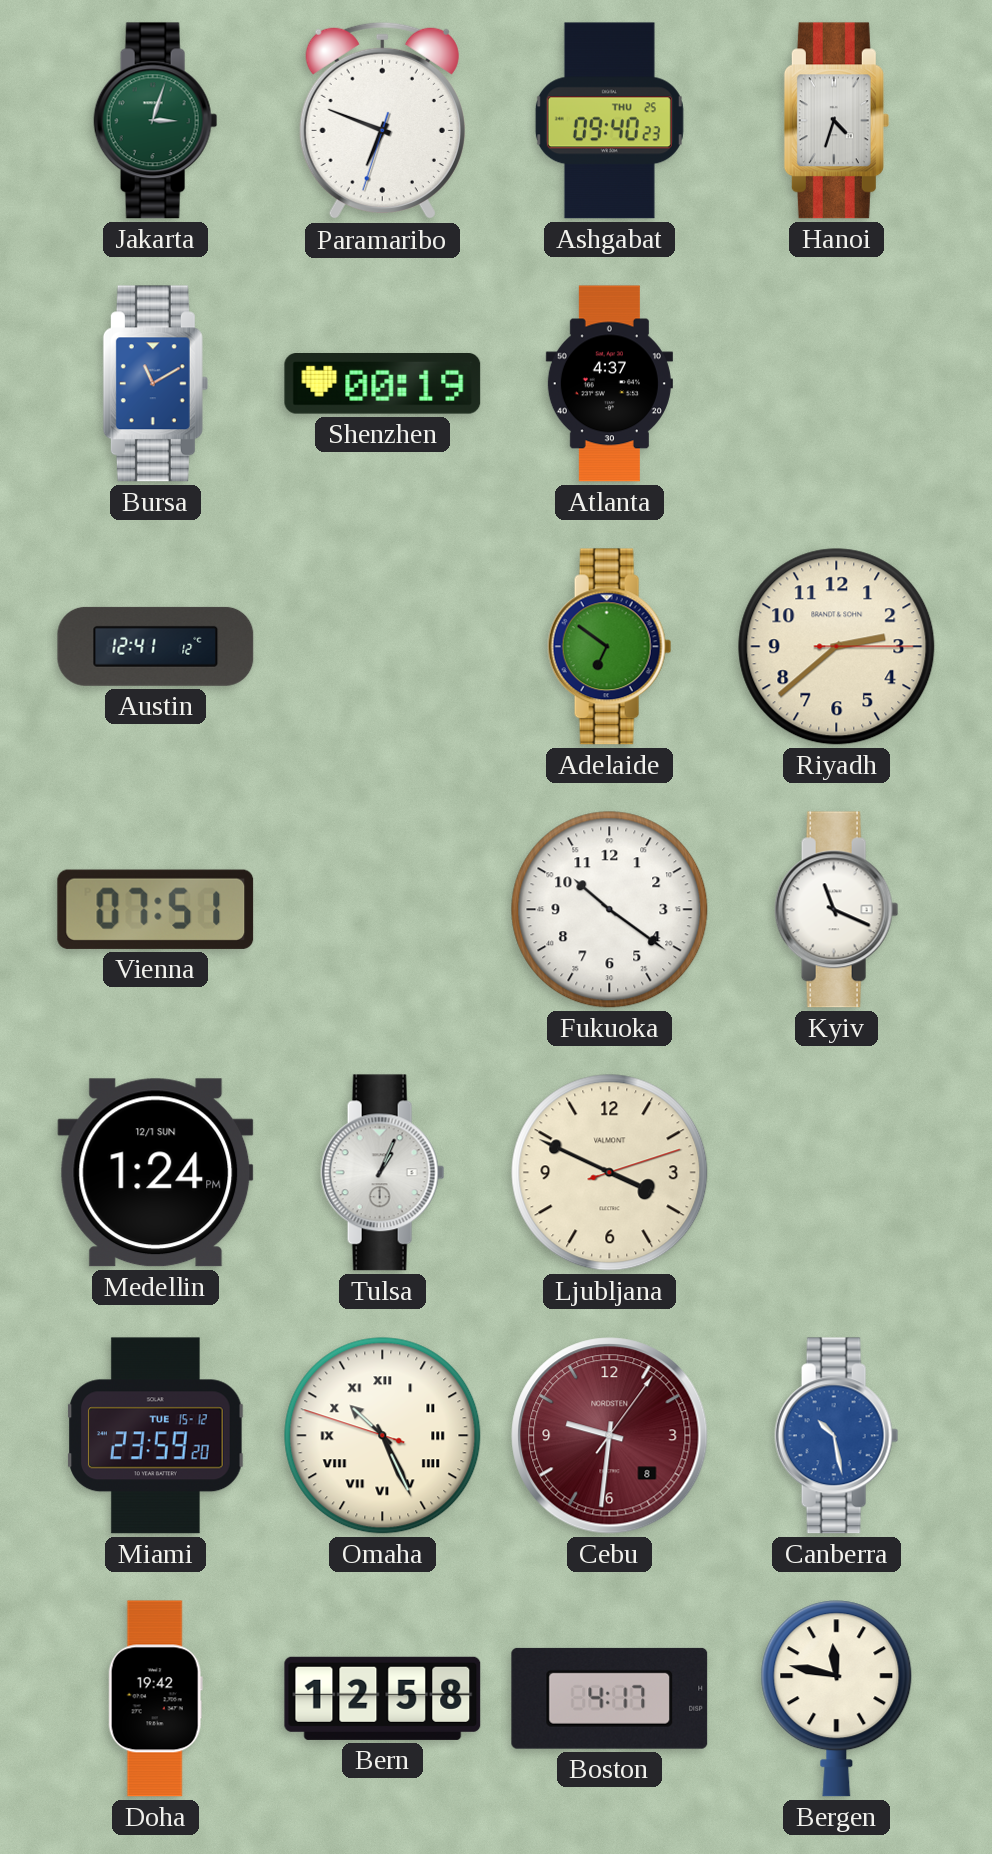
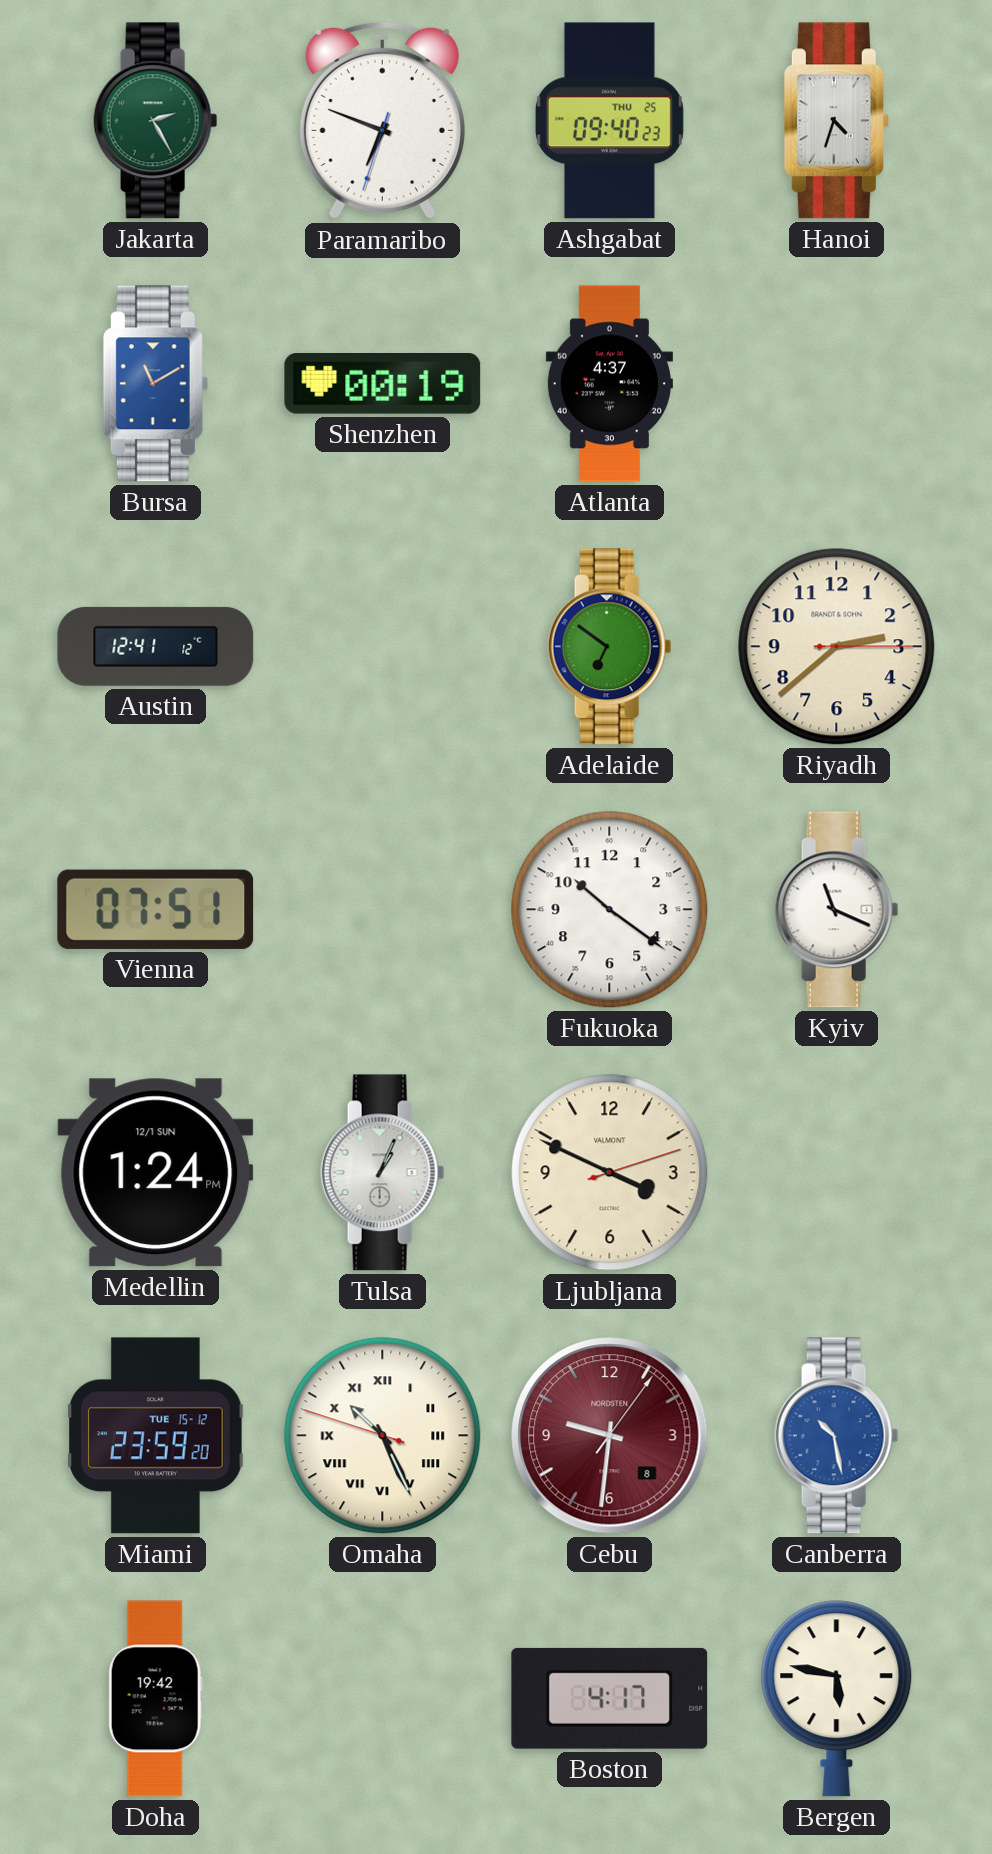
Jakarta: 3:03 -> 2:25 (156, 121)
Bern: 12:58 -> none (383, 1698)
Bergen: 11:47 -> 5:47 (837, 1699)
